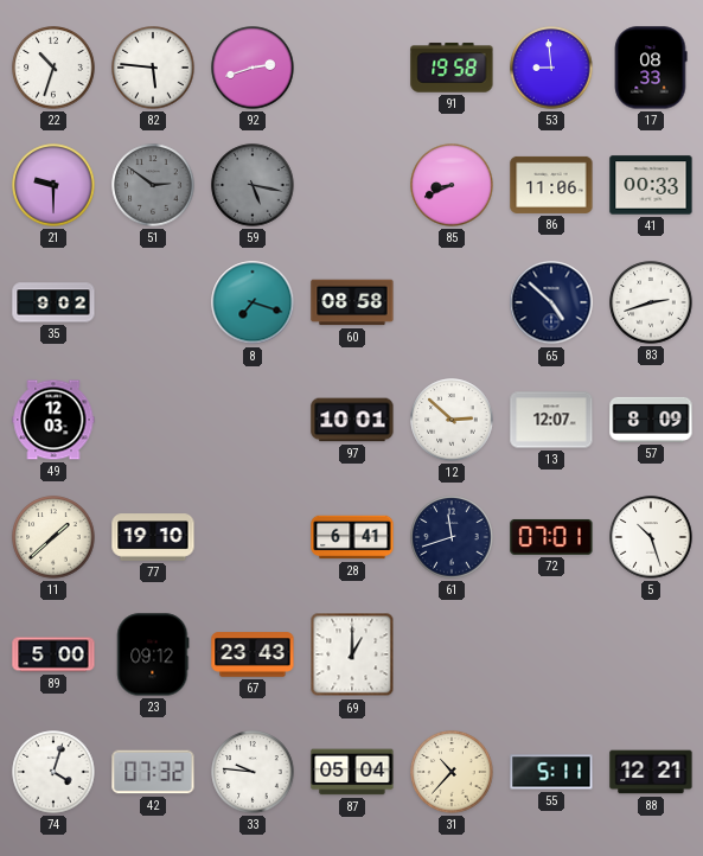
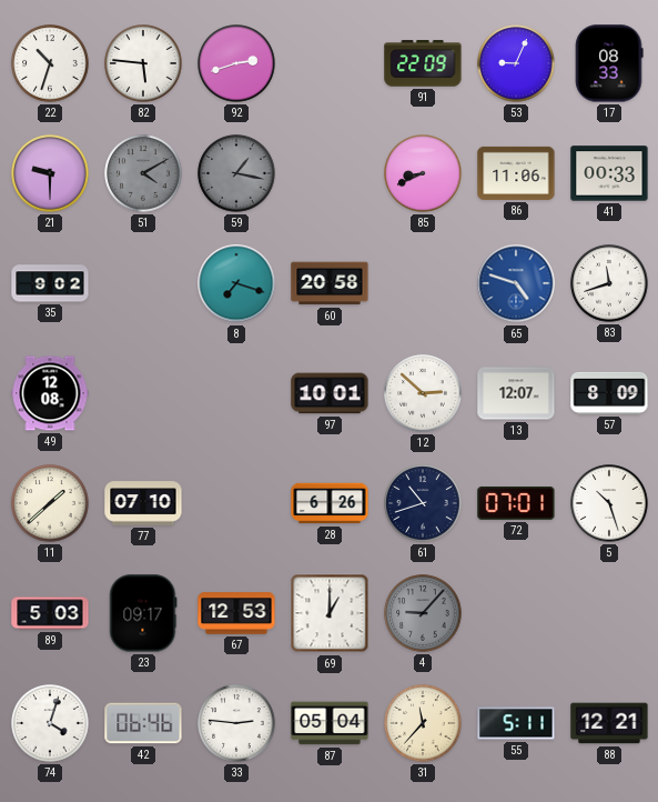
91: 19:58 -> 22:09 (423, 63)
53: 8:59 -> 9:04 (516, 63)
51: 2:51 -> 4:10 (143, 173)
59: 5:17 -> 1:17 (236, 173)
60: 08:58 -> 20:58 (330, 283)
65: 4:52 -> 4:48 (516, 283)
65 dial: navy -> blue (516, 283)
83: 2:42 -> 11:42 (609, 283)
49: 12:03 -> 12:08 (50, 393)
77: 19:10 -> 07:10 (143, 503)
28: 6:41 -> 6:26 (330, 503)
61: 11:42 -> 10:42 (423, 503)
89: 5:00 -> 5:03 (50, 613)
23: 09:12 -> 09:17 (143, 613)
67: 23:43 -> 12:53 (236, 613)
4: none -> 9:07 (423, 613)
42: 07:32 -> 06:46 (143, 723)
33: 9:46 -> 2:46 (236, 723)
31: 10:37 -> 11:37 (423, 723)
